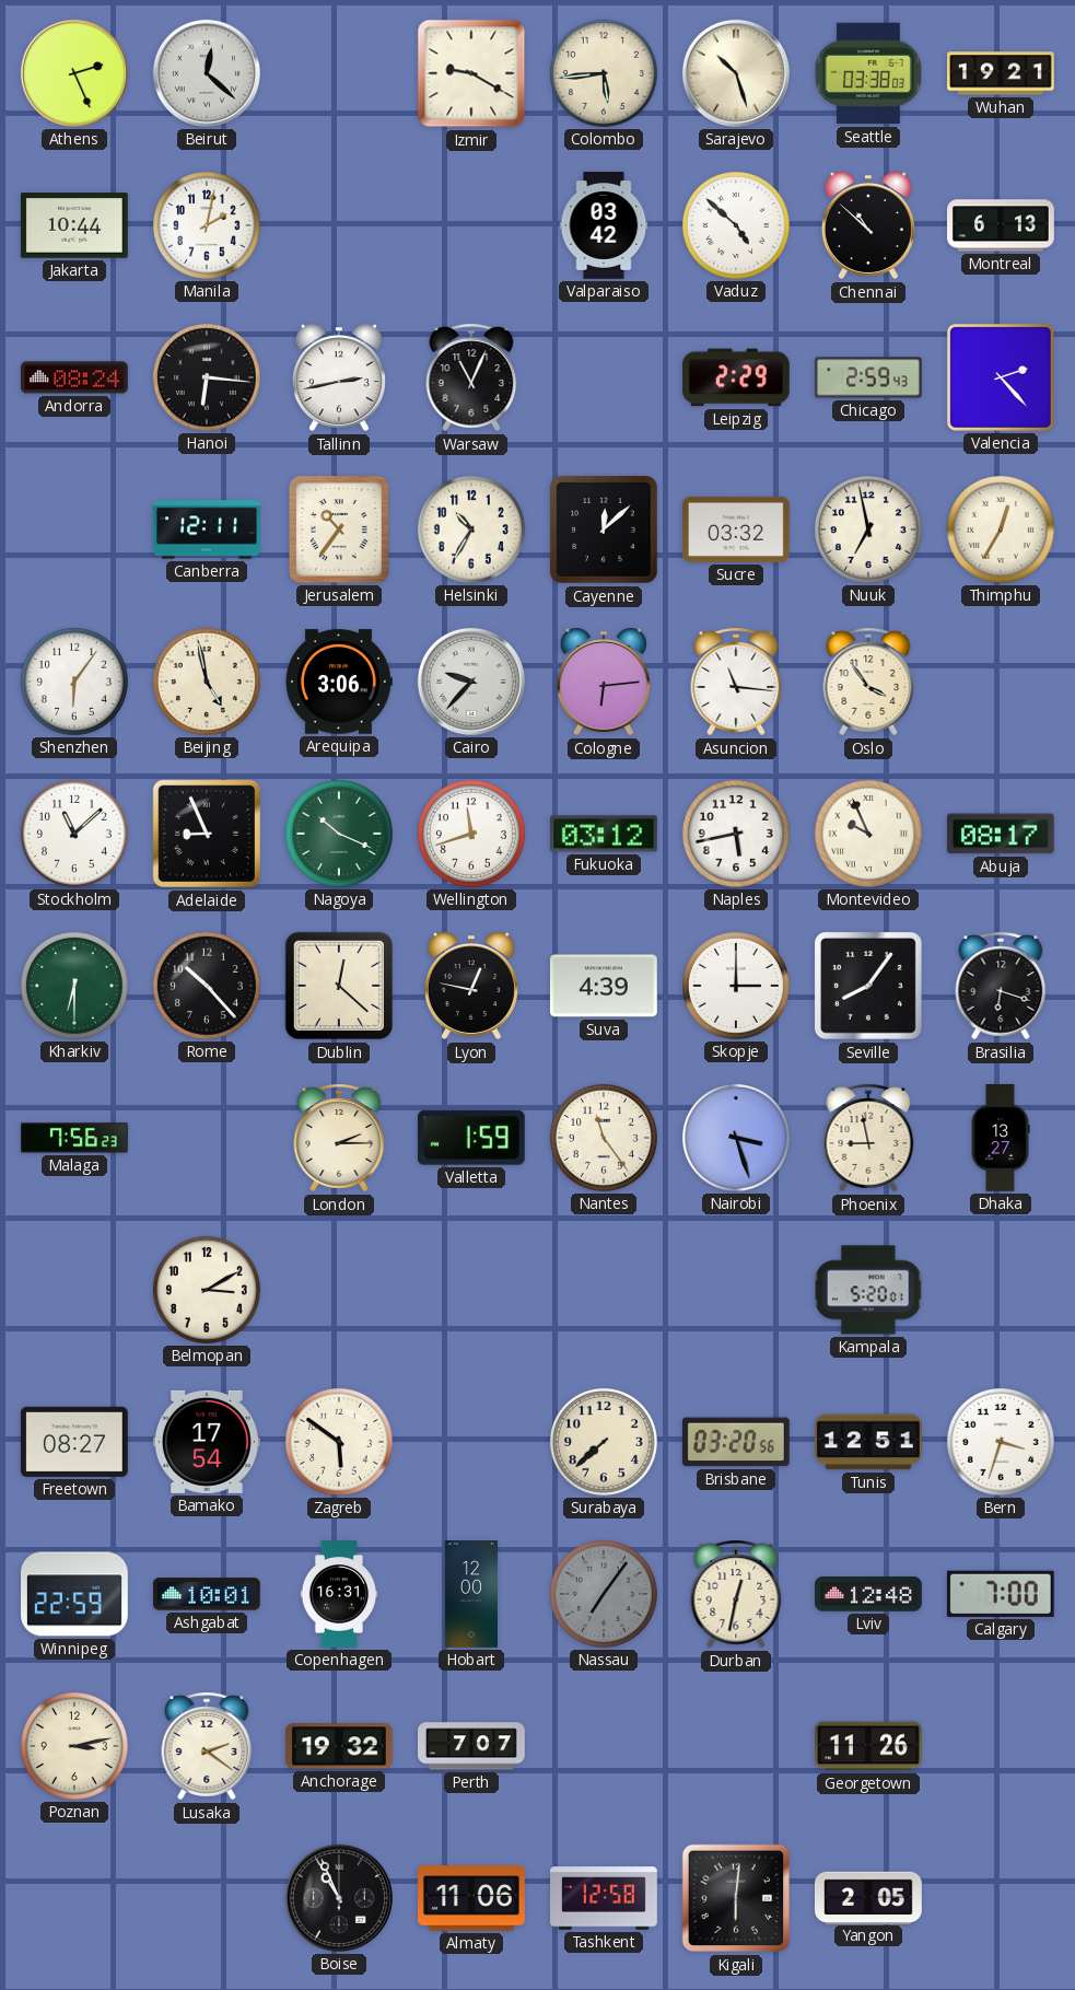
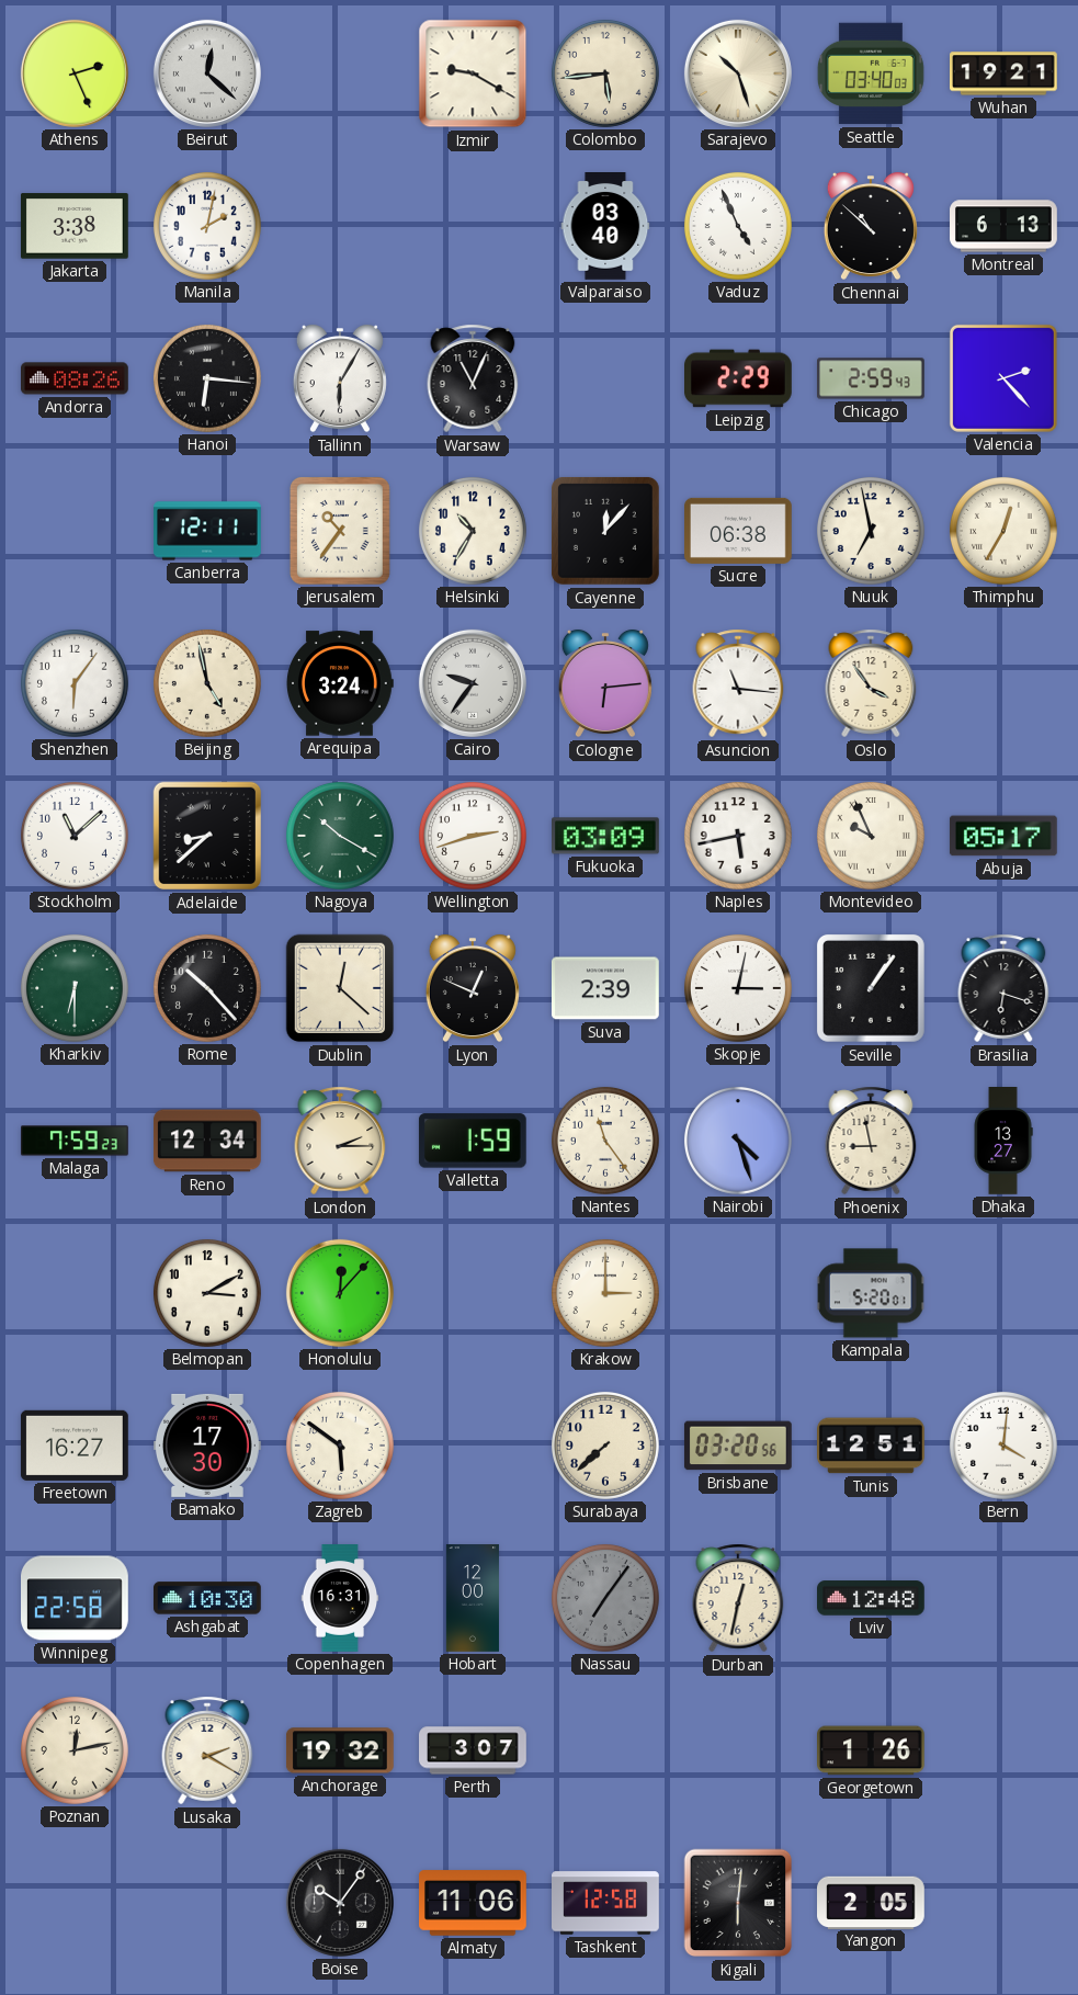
Seattle: 03:38 -> 03:40 (871, 73)
Jakarta: 10:44 -> 3:38 (76, 226)
Valparaiso: 03:42 -> 03:40 (605, 227)
Vaduz: 4:52 -> 4:56 (738, 226)
Andorra: 08:24 -> 08:26 (76, 378)
Tallinn: 2:43 -> 6:05 (340, 378)
Cayenne: 12:08 -> 12:07 (606, 532)
Sucre: 03:32 -> 06:38 (739, 531)
Arequipa: 3:06 -> 3:24 (341, 683)
Cairo: 9:37 -> 9:36 (473, 683)
Adelaide: 8:56 -> 8:38 (207, 836)
Nagoya: 10:19 -> 10:20 (340, 836)
Wellington: 11:42 -> 2:42 (473, 836)
Fukuoka: 03:12 -> 03:09 (606, 836)
Abuja: 08:17 -> 05:17 (1003, 836)
Lyon: 12:47 -> 12:49 (473, 988)
Suva: 4:39 -> 2:39 (605, 988)
Skopje: 3:00 -> 3:02 (738, 988)
Seville: 8:06 -> 1:06 (872, 989)
Malaga: 7:56 -> 7:59 (76, 1141)
Reno: none -> 12:34 (208, 1141)
Nairobi: 3:27 -> 4:27 (738, 1141)
Honolulu: none -> 12:07 (340, 1293)
Krakow: none -> 3:00 (605, 1293)
Freetown: 08:27 -> 16:27 (75, 1446)
Bamako: 17:54 -> 17:30 (208, 1446)
Bern: 3:33 -> 4:01 (1003, 1446)
Winnipeg: 22:59 -> 22:58 (76, 1598)
Ashgabat: 10:01 -> 10:30 (208, 1598)
Calgary: 7:00 -> none (1001, 1594)
Poznan: 3:13 -> 12:13 (75, 1750)
Lusaka: 2:21 -> 2:20 (207, 1750)
Perth: 7:07 -> 3:07 (474, 1750)
Georgetown: 11:26 -> 1:26 (872, 1750)
Boise: 10:56 -> 10:06 (340, 1903)
